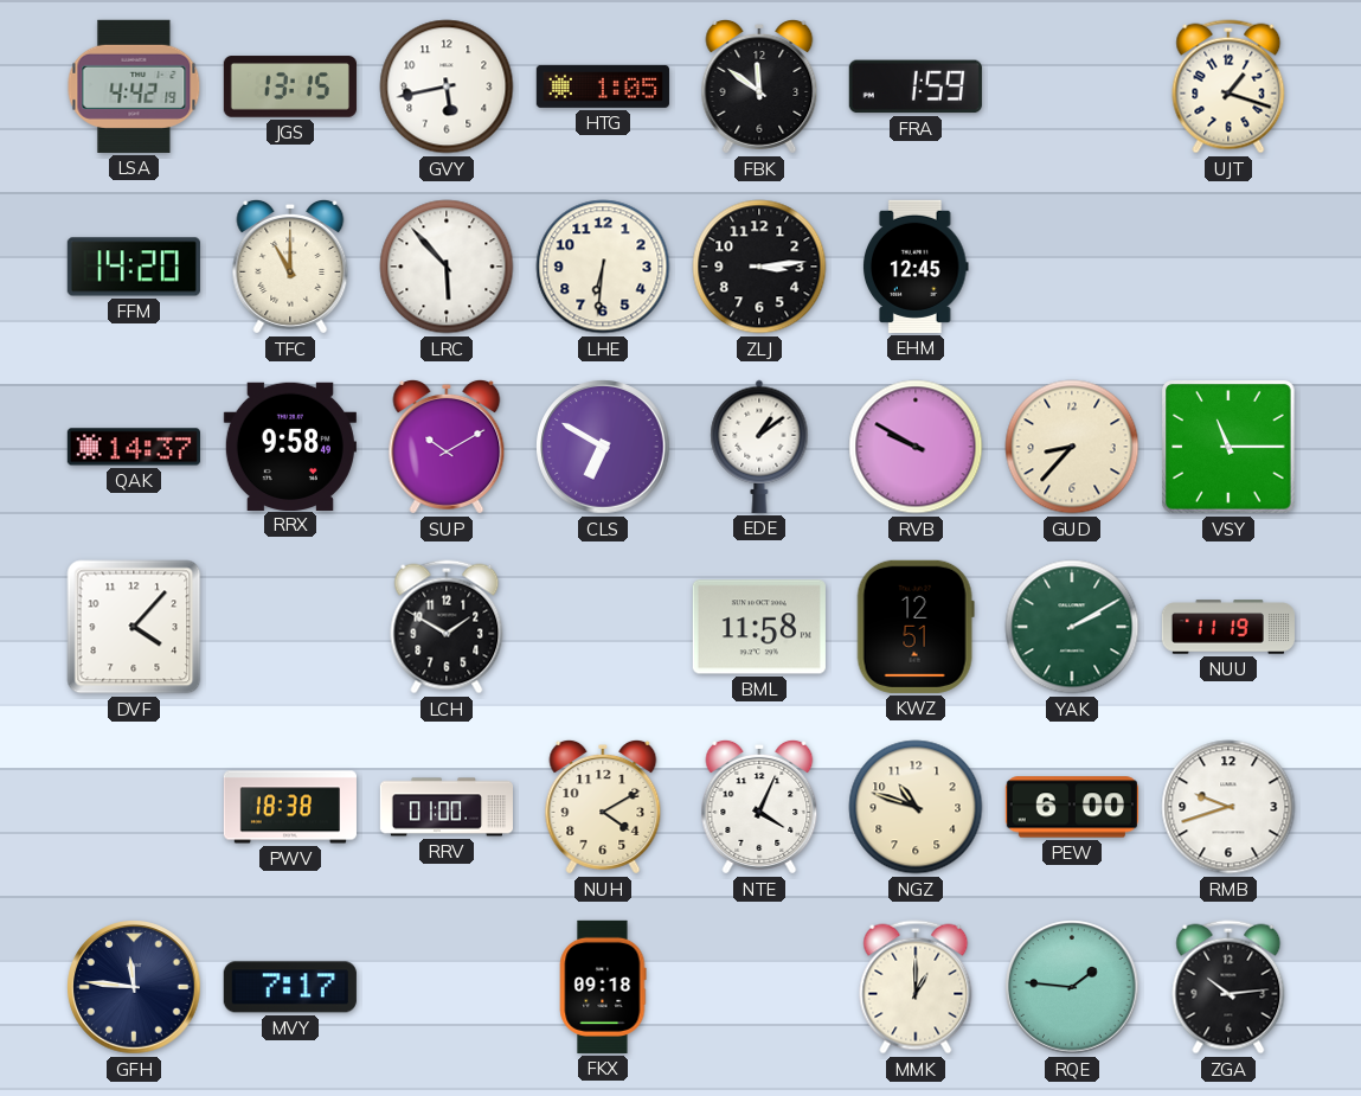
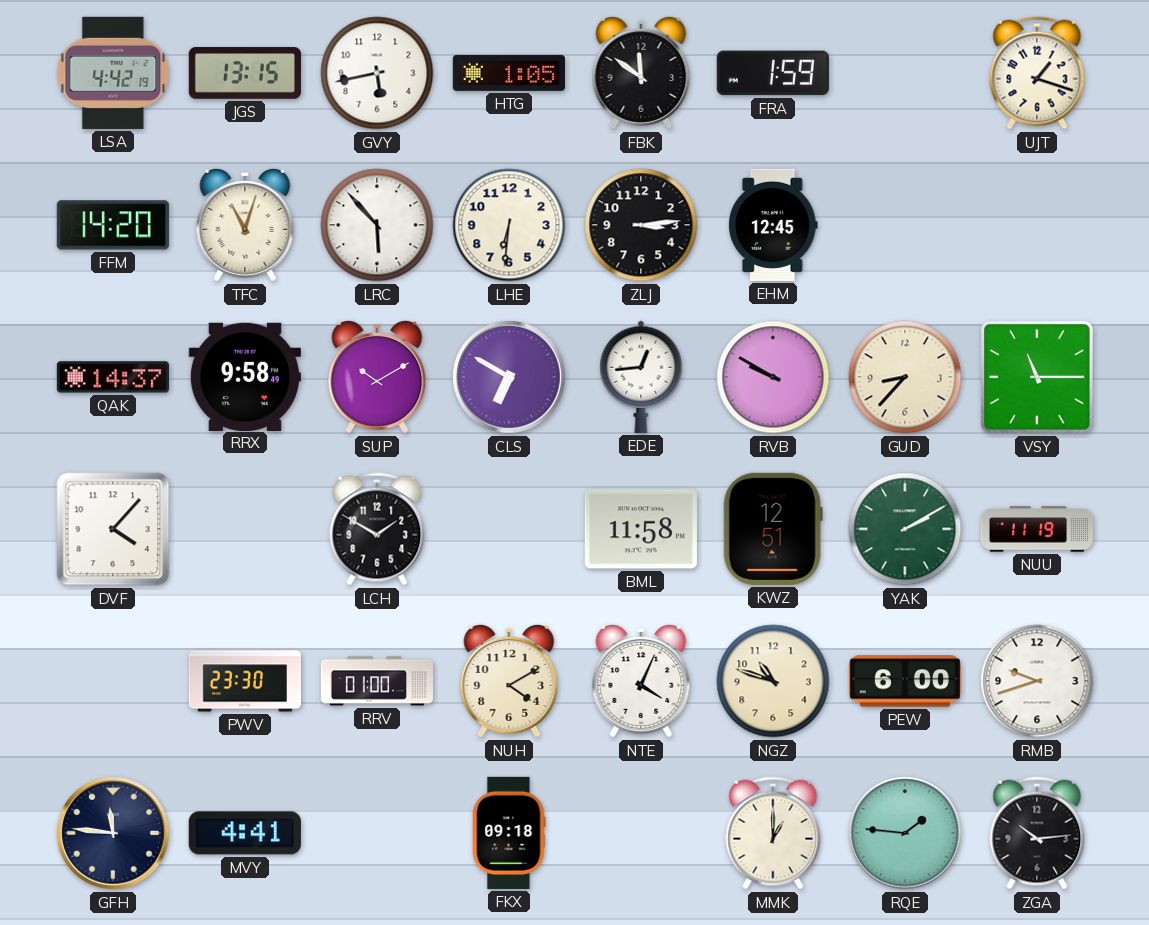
TFC: 11:00 -> 11:03 (245, 225)
EDE: 1:09 -> 12:44 (641, 377)
PWV: 18:38 -> 23:30 (245, 681)
MVY: 7:17 -> 4:41 (245, 833)
